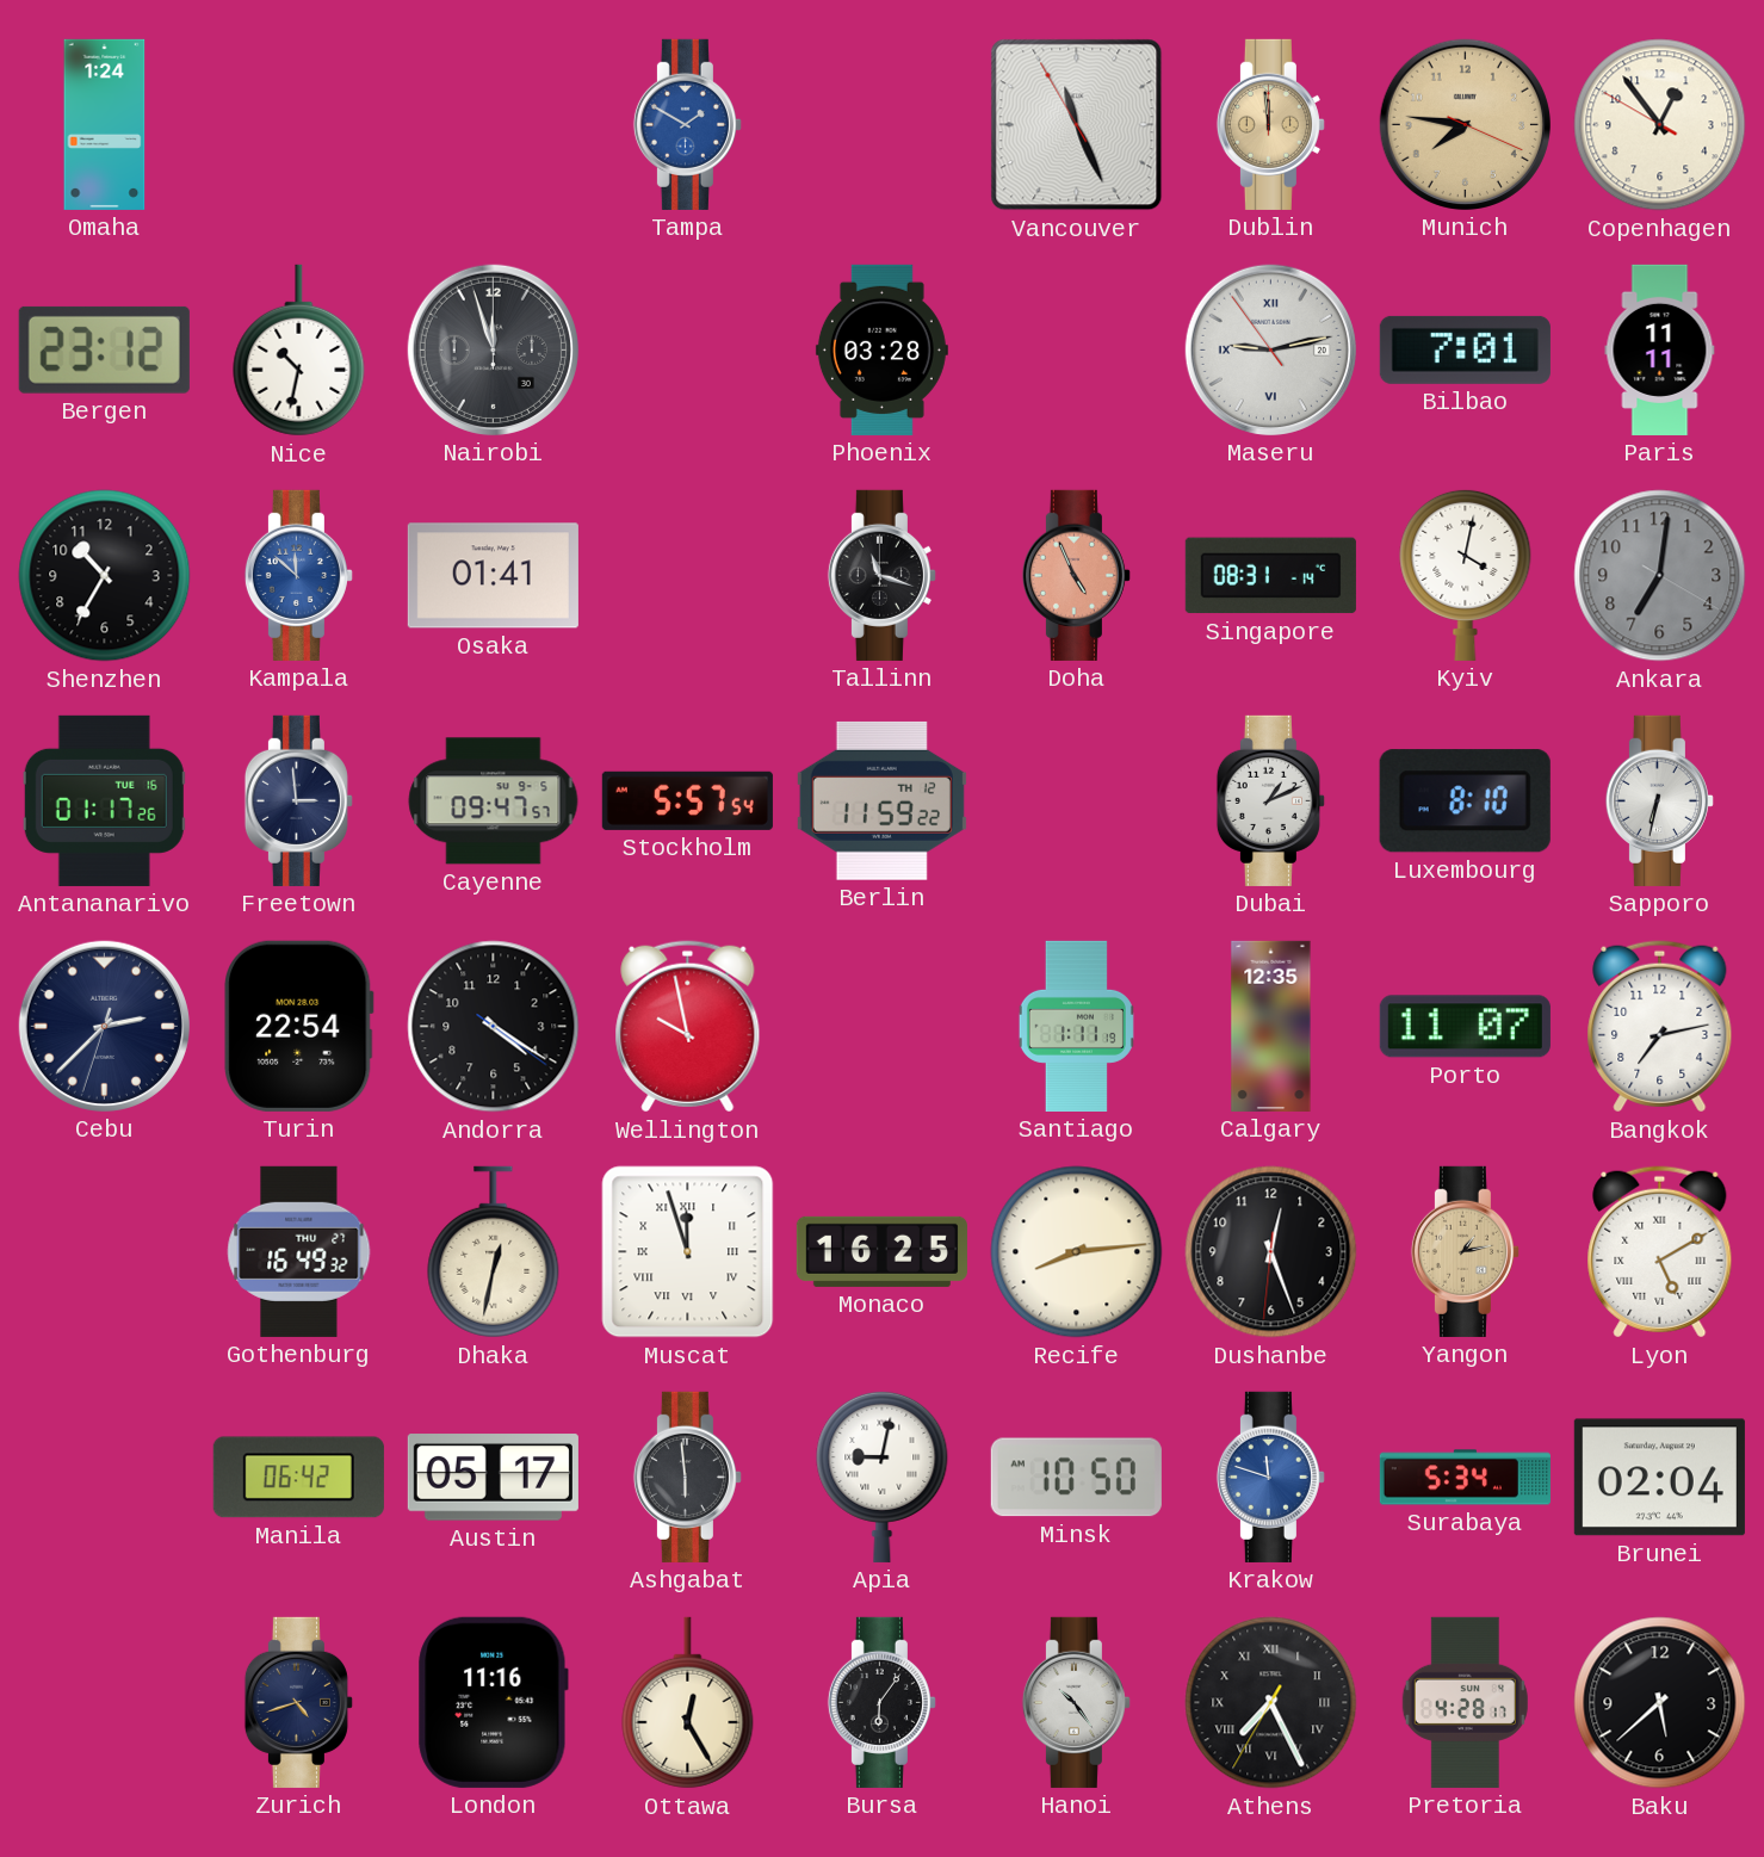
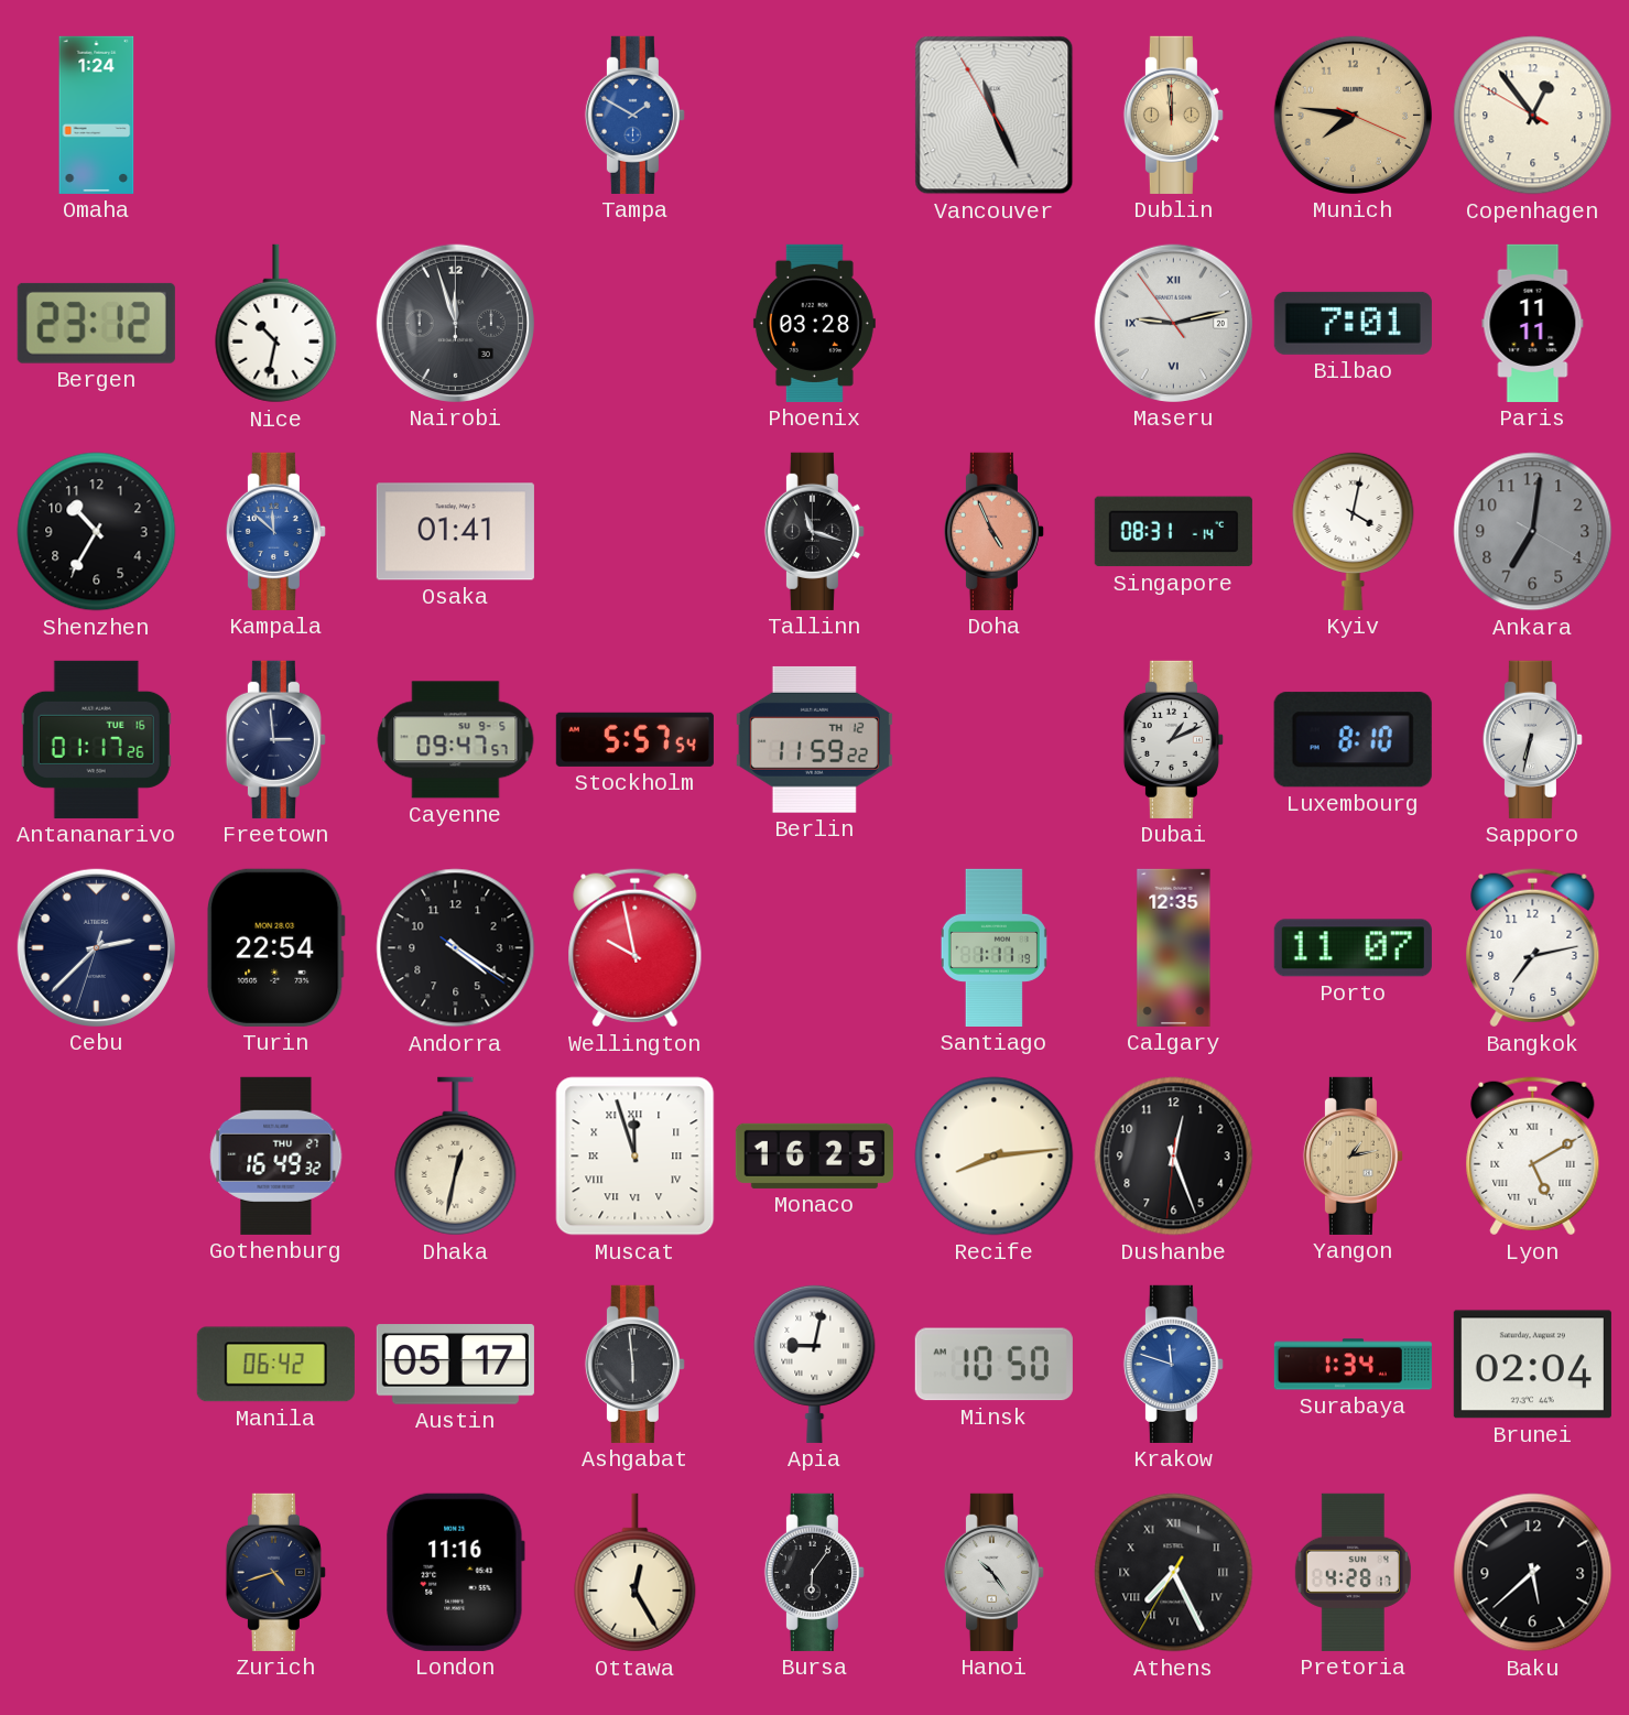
Surabaya: 5:34 -> 1:34 (1353, 1365)
